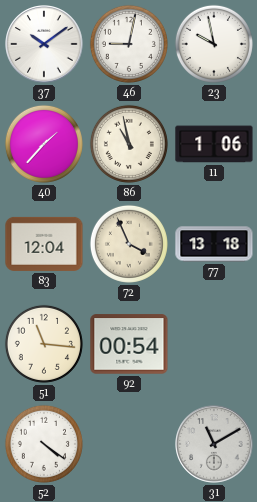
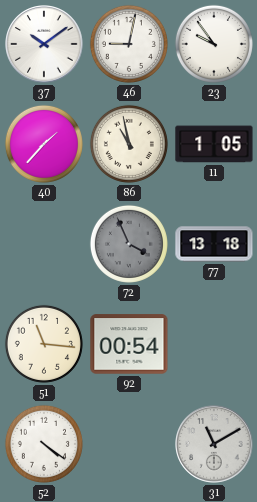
23: 9:58 -> 9:54 (214, 44)
11: 1:06 -> 1:05 (214, 144)
83: 12:04 -> none (44, 244)
72 dial: cream -> grey (129, 244)
